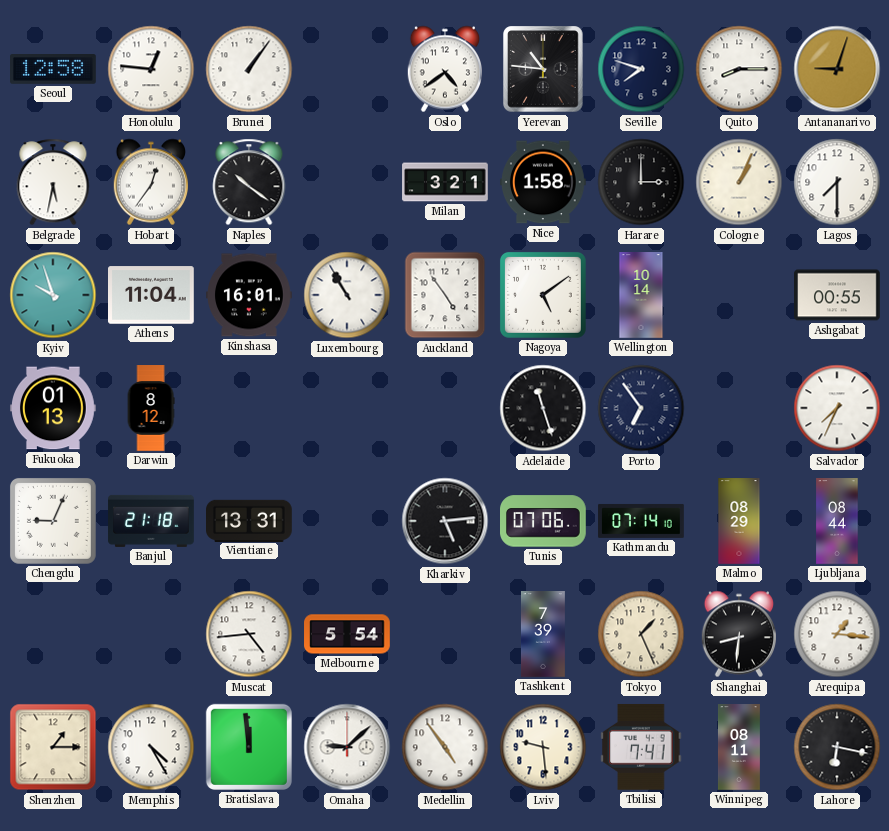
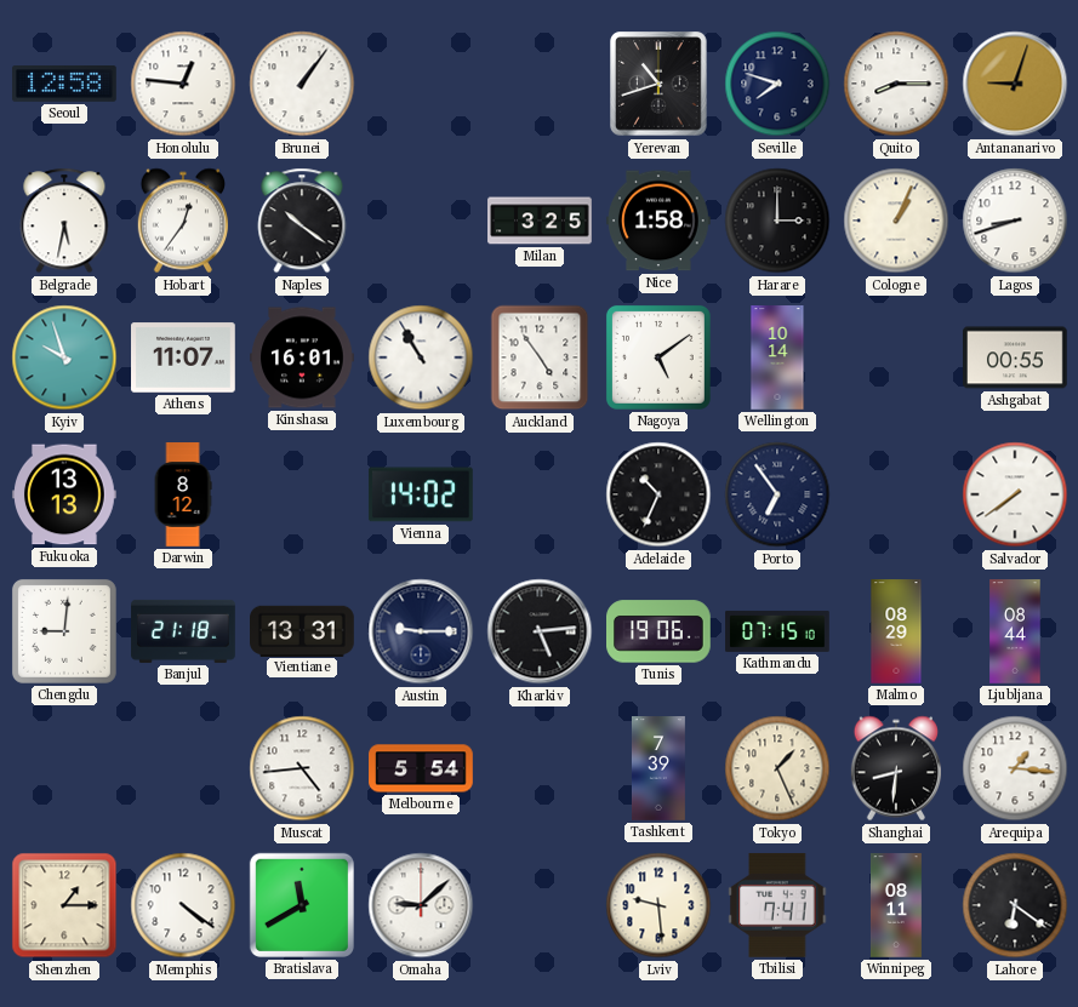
Oslo: 4:39 -> none (444, 69)
Yerevan: 10:46 -> 10:42 (658, 84)
Milan: 3:21 -> 3:25 (540, 221)
Lagos: 7:30 -> 8:42 (1015, 221)
Athens: 11:04 -> 11:07 (184, 357)
Fukuoka: 01:13 -> 13:13 (65, 494)
Vienna: none -> 14:02 (421, 494)
Adelaide: 11:27 -> 10:34 (658, 494)
Salvador: 7:34 -> 7:39 (1015, 494)
Chengdu: 9:04 -> 9:01 (64, 631)
Austin: none -> 9:15 (421, 631)
Tunis: 07:06 -> 19:06 (660, 631)
Kathmandu: 07:14 -> 07:15 (777, 631)
Memphis: 4:25 -> 4:21 (183, 905)
Bratislava: 11:59 -> 11:40 (302, 905)
Medellin: 4:54 -> none (445, 747)
Lahore: 6:17 -> 6:21 (1015, 905)
